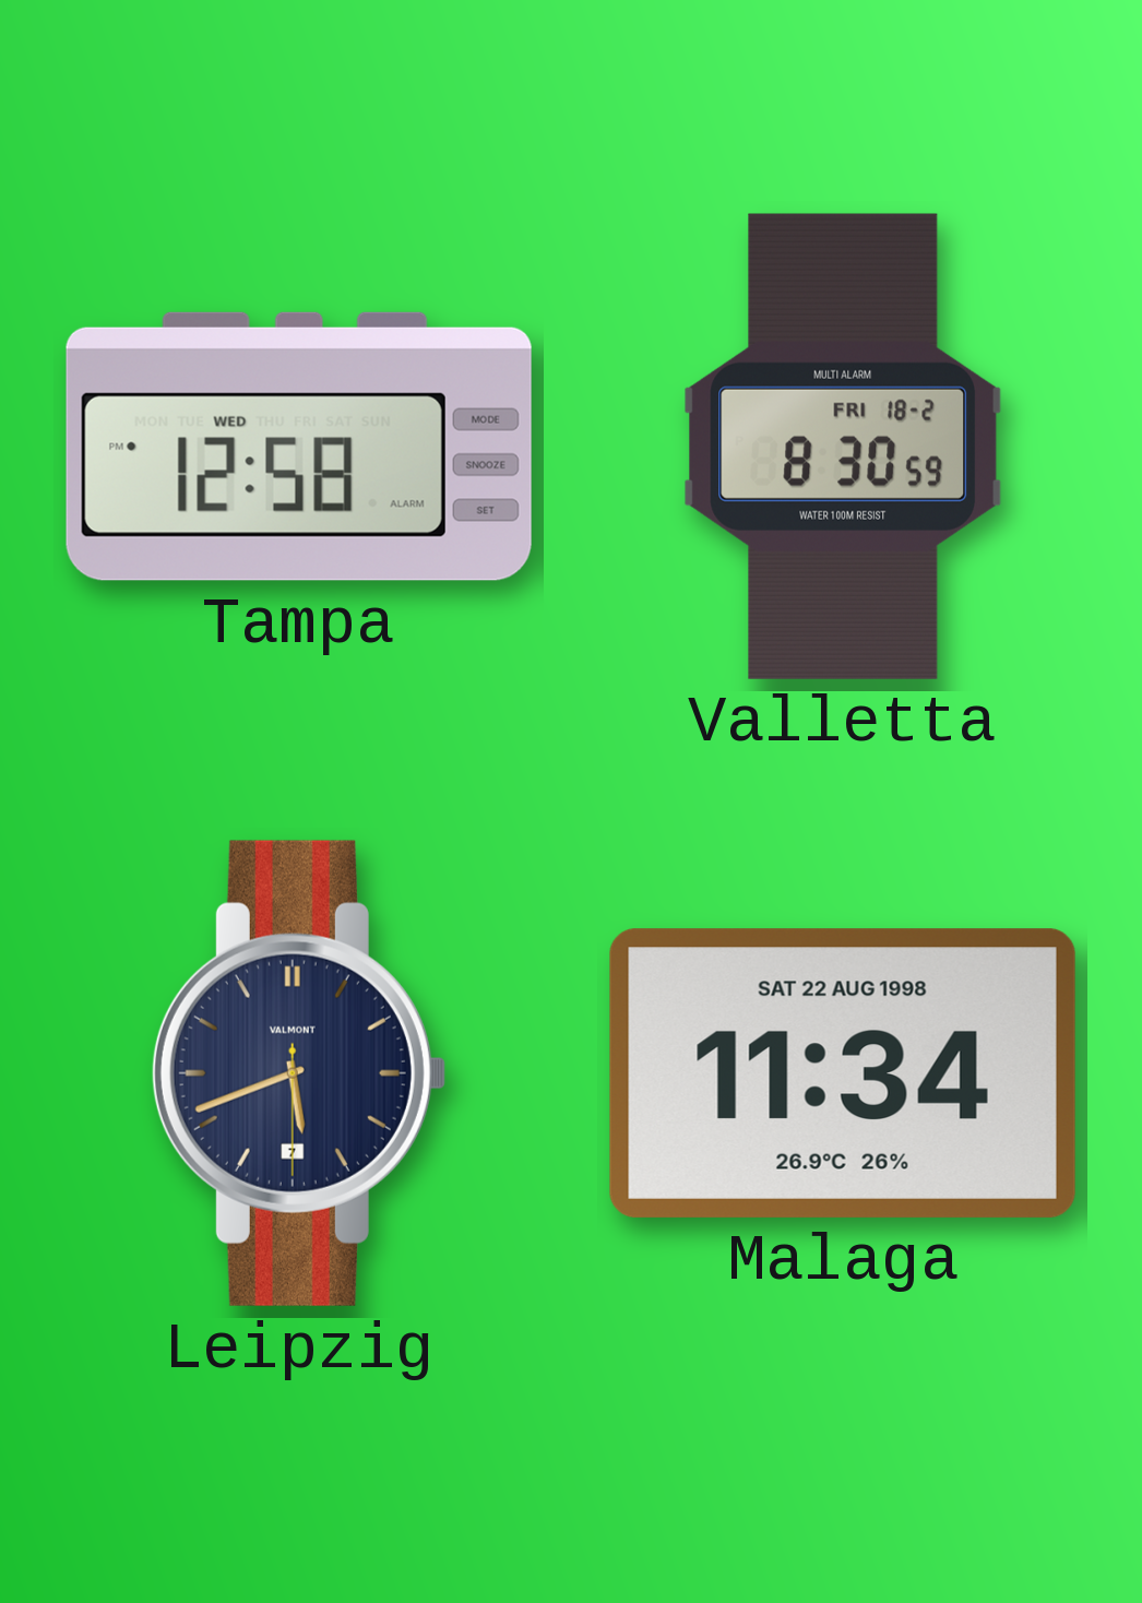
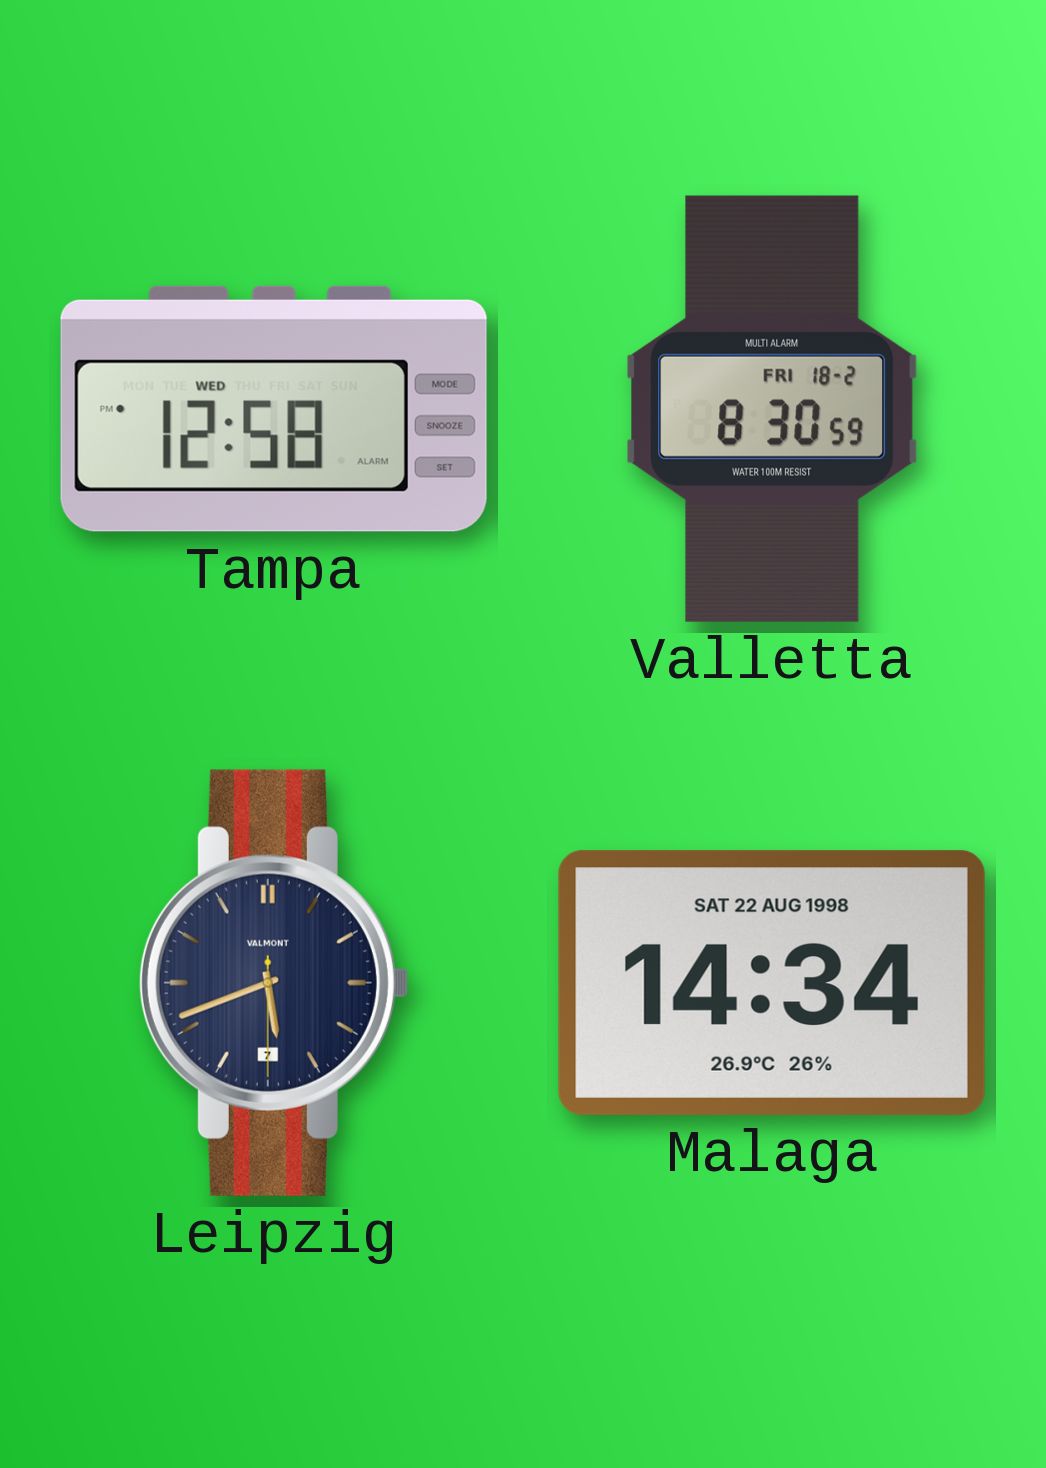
Malaga: 11:34 -> 14:34 (772, 983)
